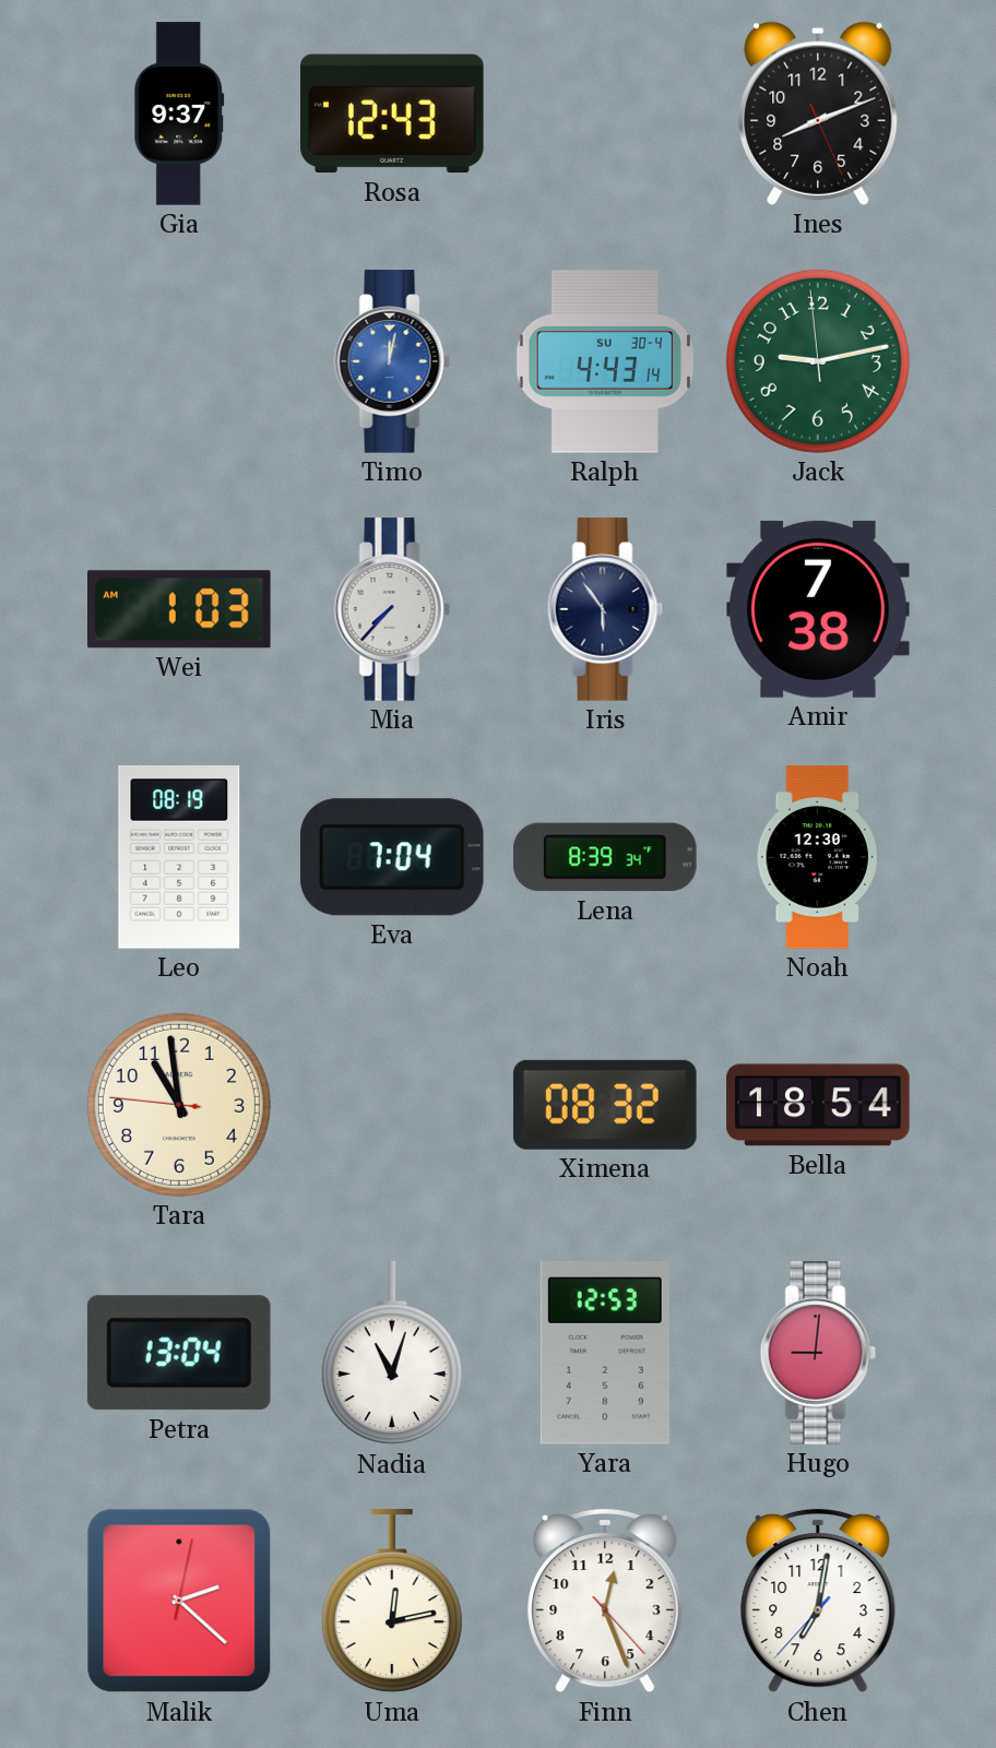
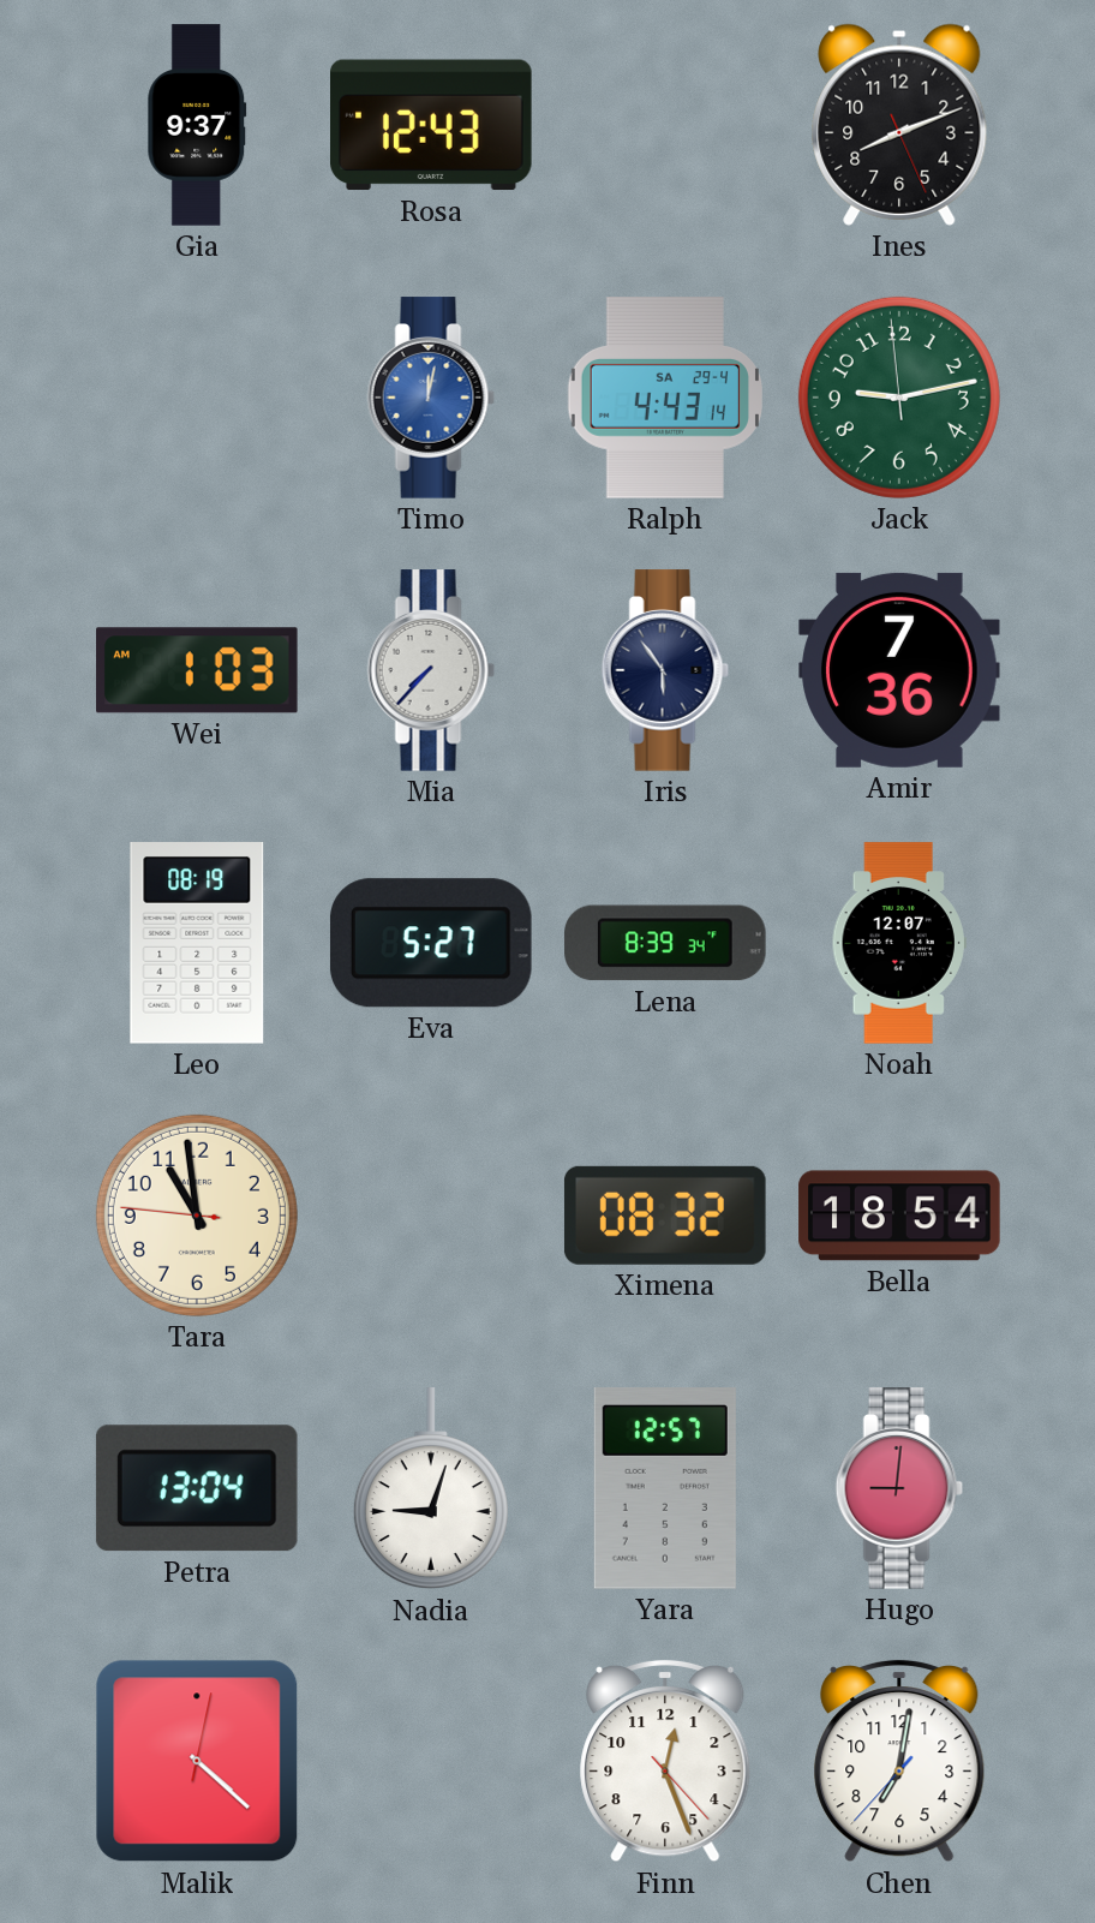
Ralph date: SU 30-4 -> SA 29-4 (664, 398)
Amir: 7:38 -> 7:36 (899, 670)
Eva: 7:04 -> 5:27 (431, 943)
Noah: 12:30 -> 12:07 (899, 943)
Nadia: 11:03 -> 9:03 (431, 1489)
Yara: 12:53 -> 12:57 (665, 1489)
Malik: 2:22 -> 4:22 (197, 1761)
Uma: 12:13 -> none (392, 1602)
